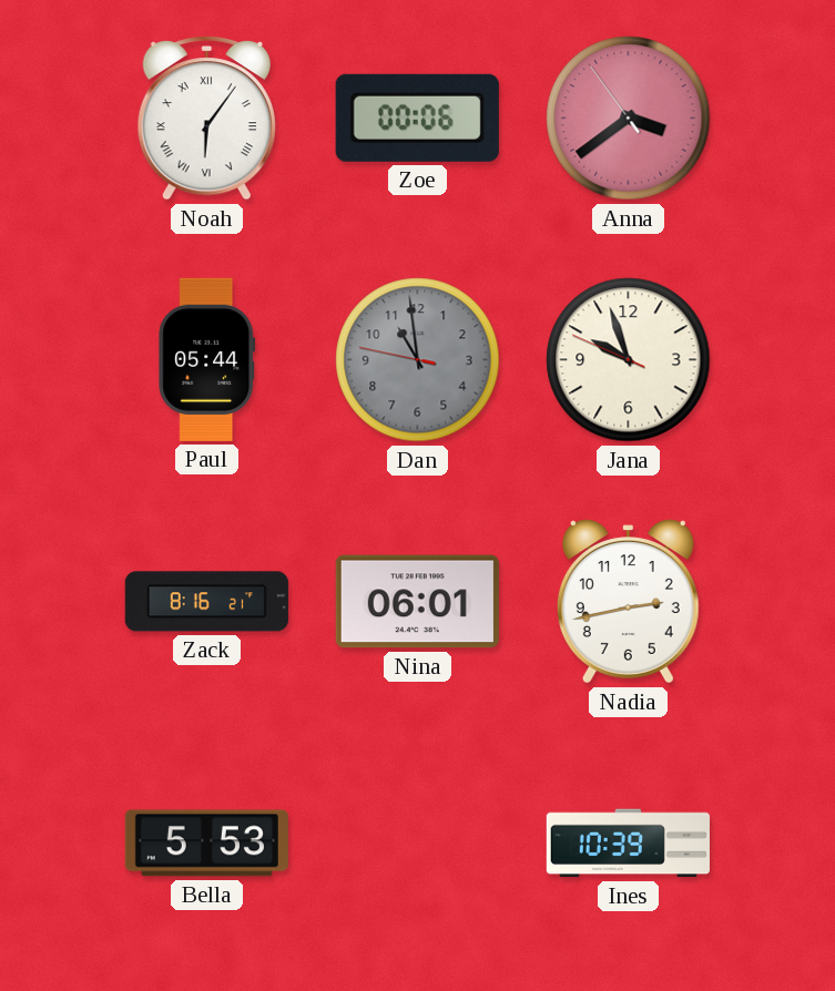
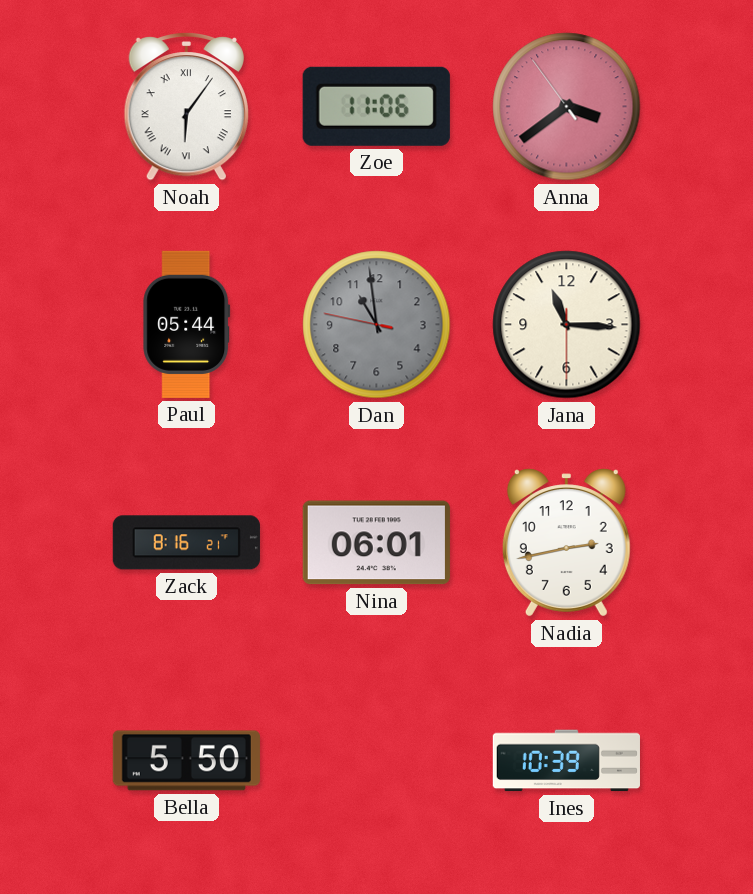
Zoe: 00:06 -> 11:06 (376, 106)
Jana: 9:56 -> 11:15 (567, 325)
Bella: 5:53 -> 5:50 (186, 761)
